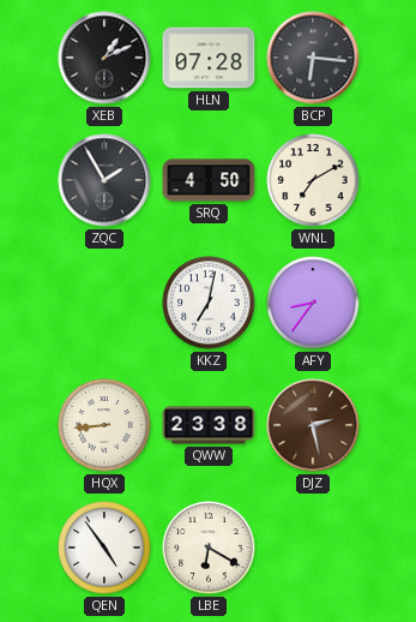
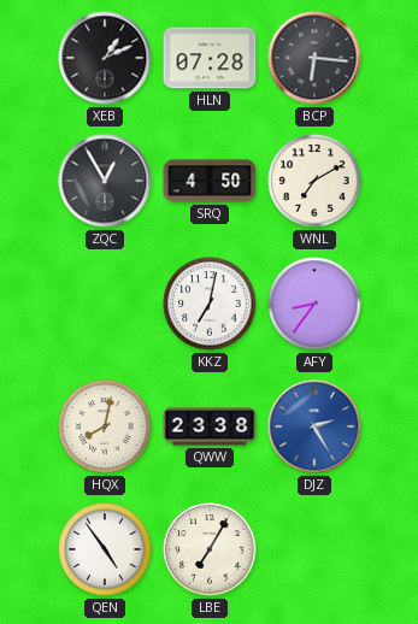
ZQC: 1:55 -> 12:55 (105, 181)
HQX: 8:44 -> 8:02 (105, 426)
DJZ: 2:28 -> 2:25 (314, 426)
DJZ dial: brown -> blue (314, 426)
LBE: 6:20 -> 7:05 (210, 549)
